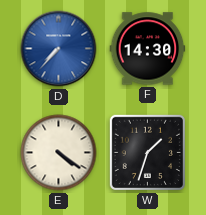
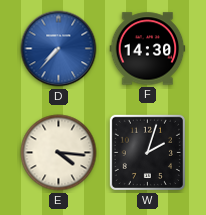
E: 4:21 -> 4:16 (59, 153)
W: 1:33 -> 2:03 (147, 152)
